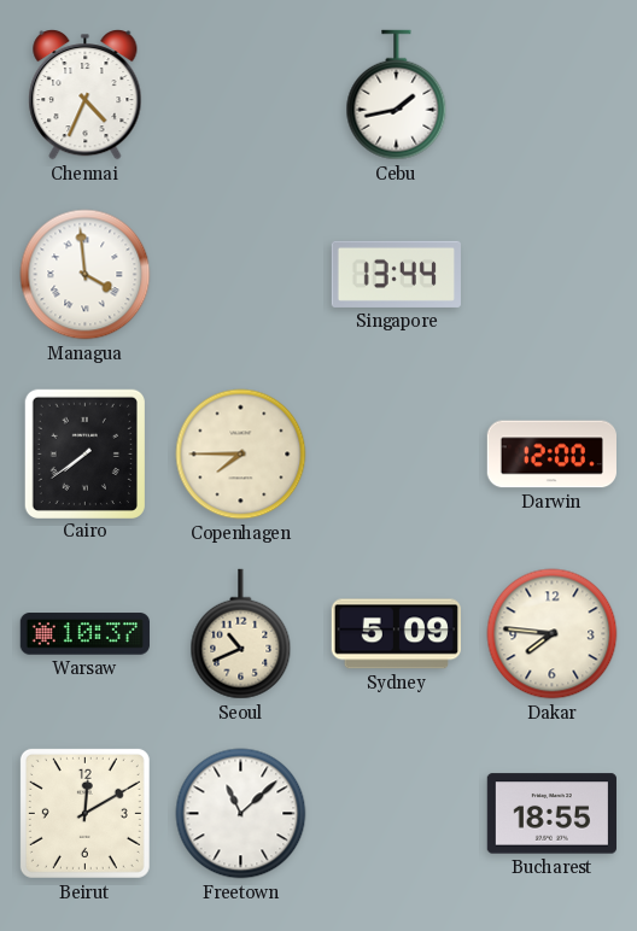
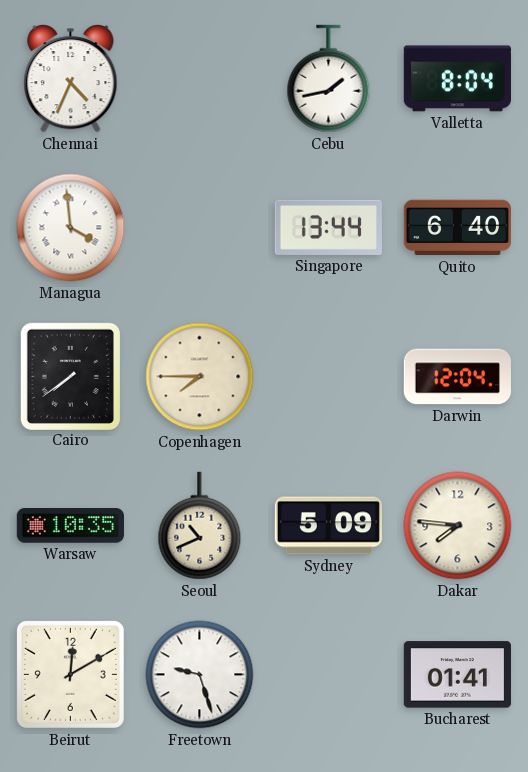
Valletta: none -> 8:04 (457, 79)
Quito: none -> 6:40 (457, 228)
Darwin: 12:00 -> 12:04 (457, 377)
Warsaw: 10:37 -> 10:35 (70, 526)
Freetown: 11:08 -> 9:27 (200, 675)
Bucharest: 18:55 -> 01:41 (457, 675)
